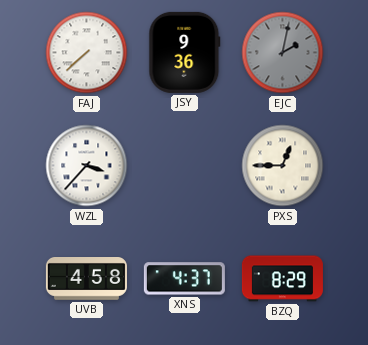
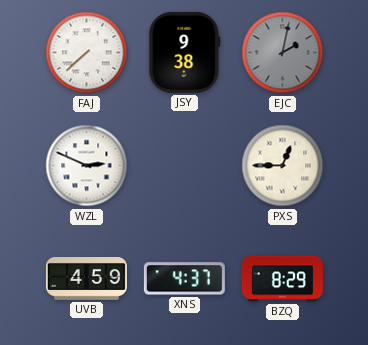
JSY: 9:36 -> 9:38 (185, 52)
WZL: 3:37 -> 2:49 (87, 166)
UVB: 4:58 -> 4:59 (86, 279)
